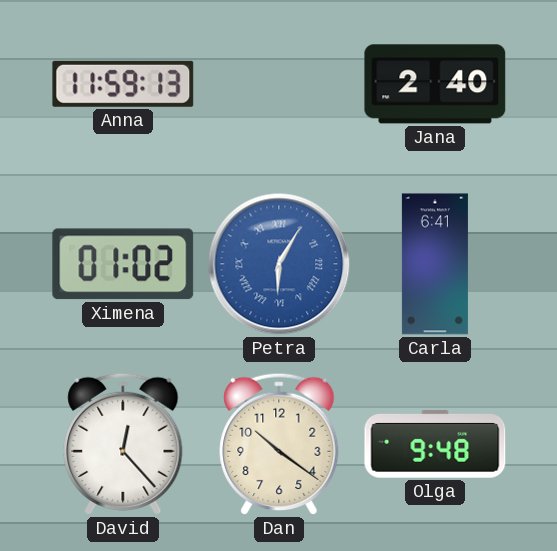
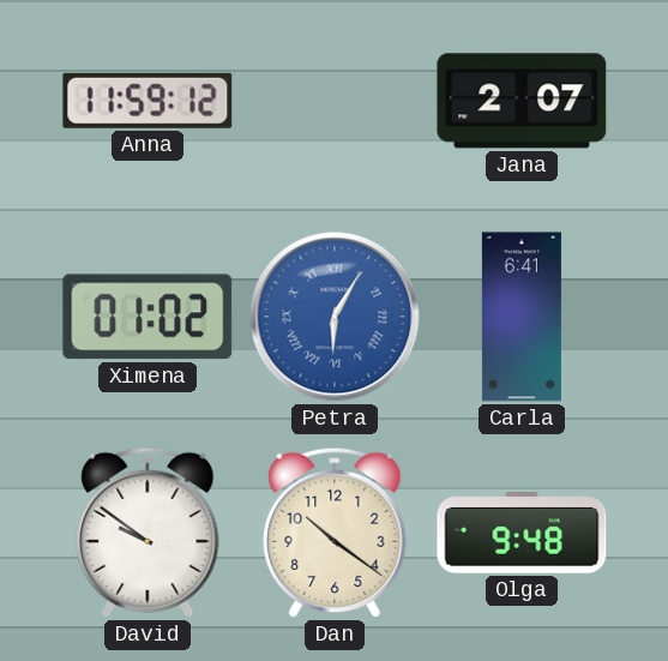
Anna: 11:59:13 -> 11:59:12 (148, 101)
Jana: 2:40 -> 2:07 (522, 101)
David: 12:23 -> 9:51 (148, 533)
